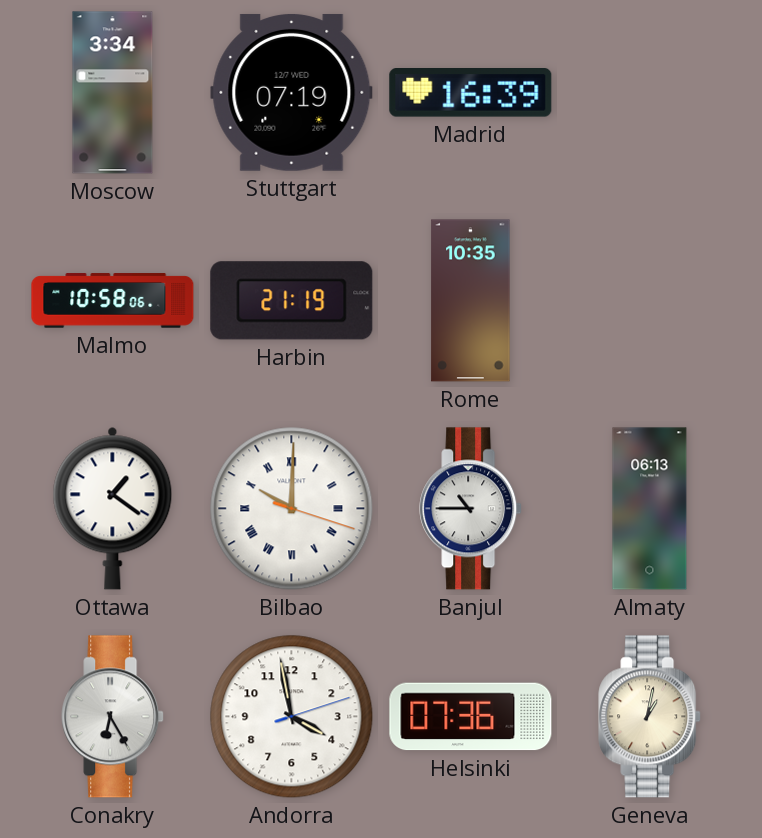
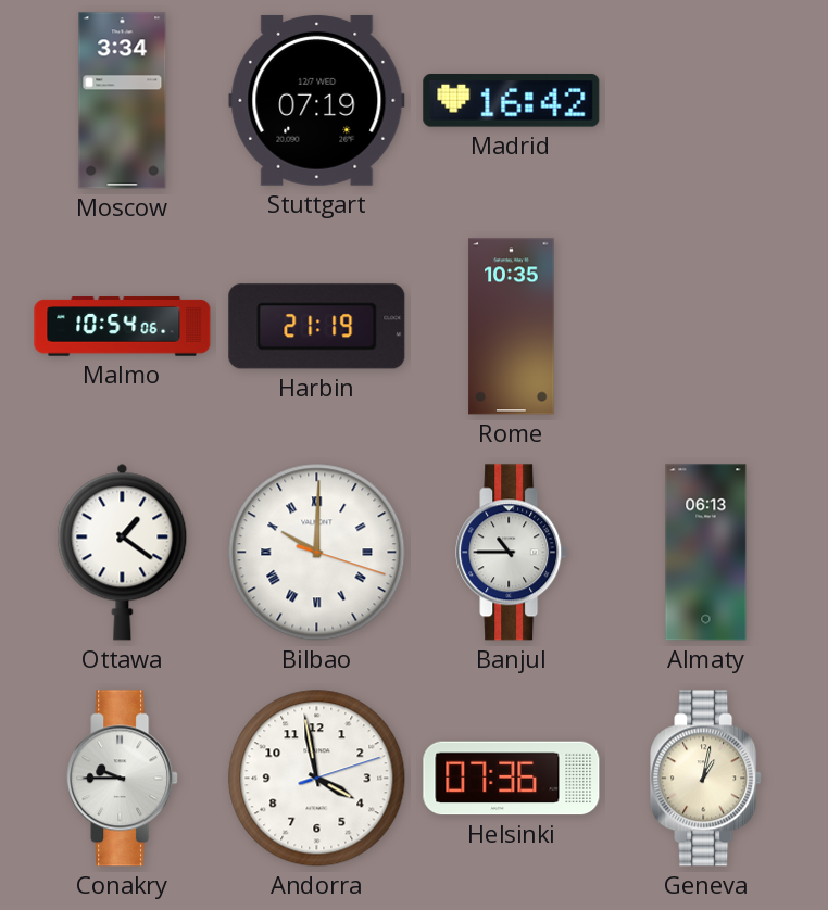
Madrid: 16:39 -> 16:42 (512, 101)
Malmo: 10:58 -> 10:54 (123, 327)
Conakry: 6:25 -> 9:45 (123, 779)
